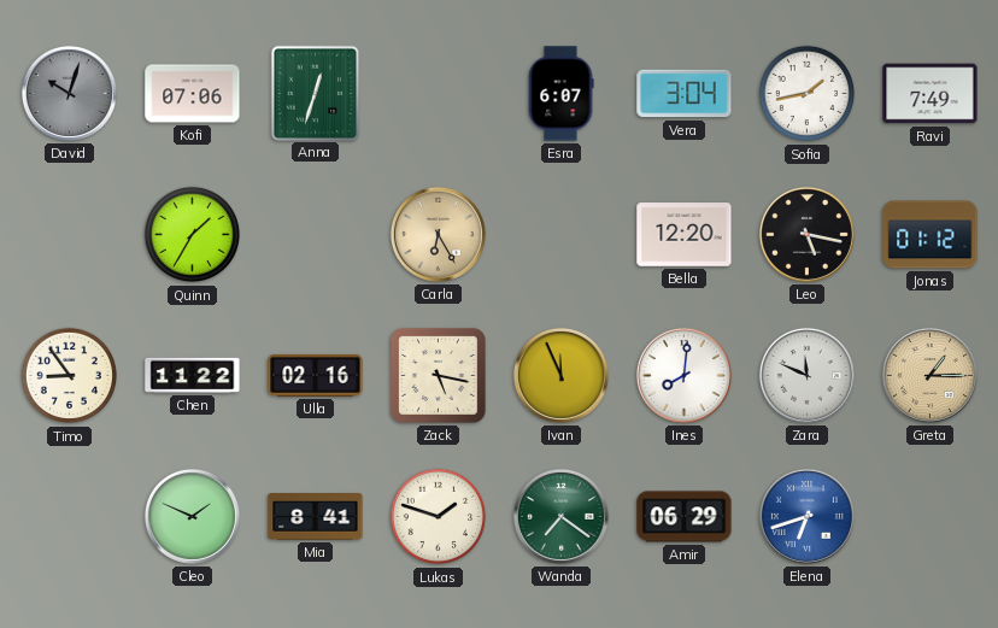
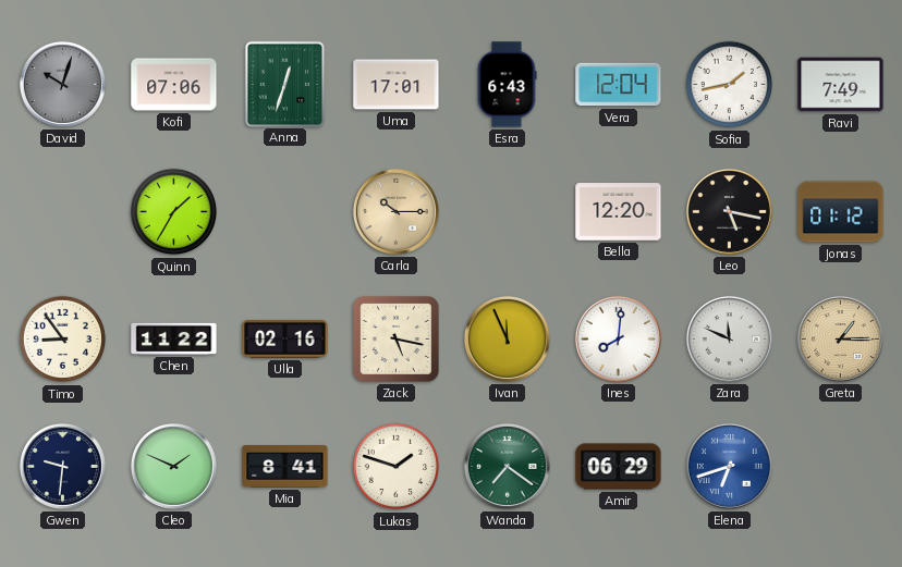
Uma: none -> 17:01 (397, 85)
Esra: 6:07 -> 6:43 (507, 85)
Vera: 3:04 -> 12:04 (619, 85)
Carla: 6:25 -> 10:15 (395, 211)
Gwen: none -> 9:31 (62, 466)
